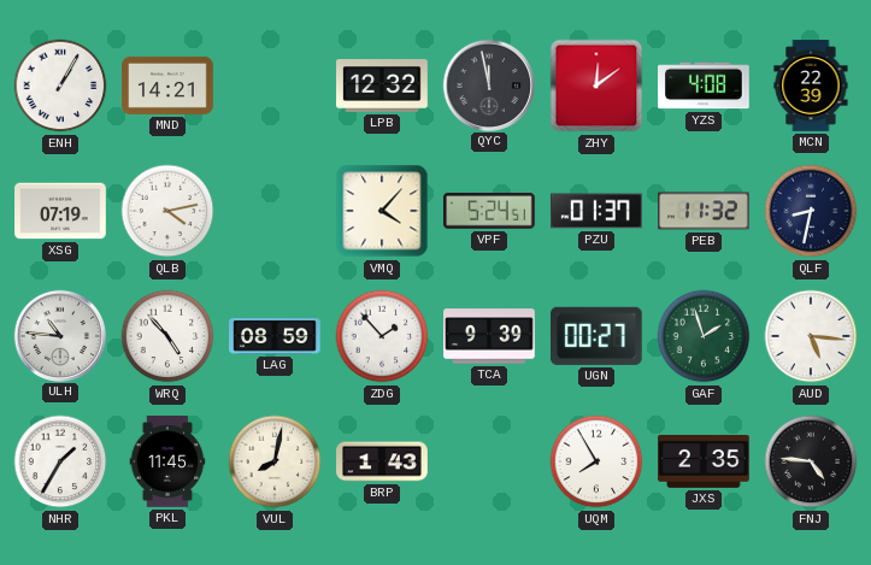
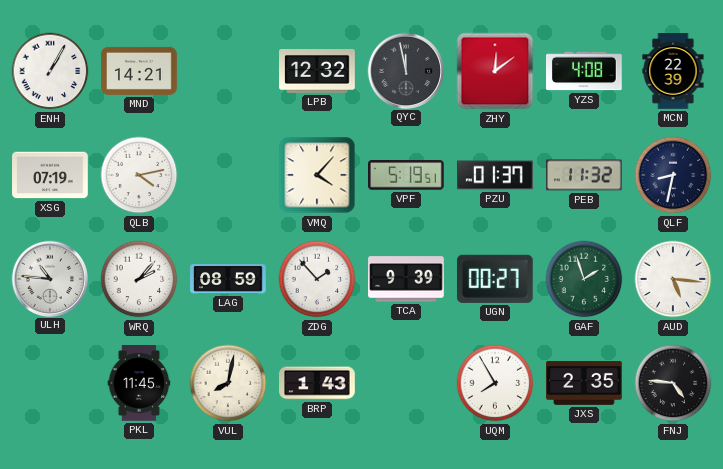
VPF: 5:24 -> 5:19 (407, 175)
WRQ: 4:53 -> 2:07 (139, 279)
NHR: 1:35 -> none (60, 461)
